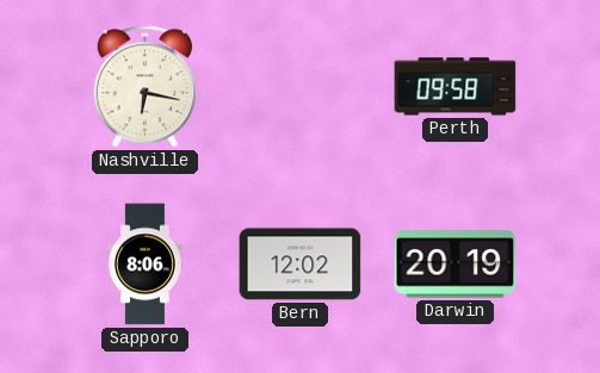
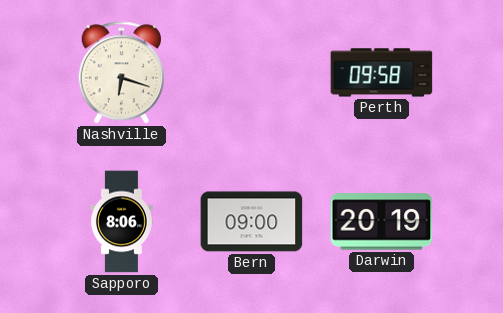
Nashville: 6:17 -> 6:18 (121, 73)
Bern: 12:02 -> 09:00 (252, 222)
